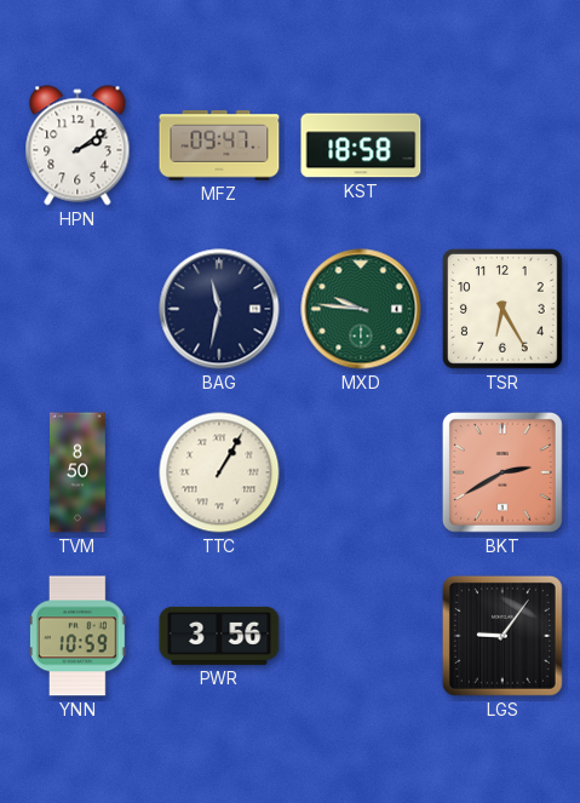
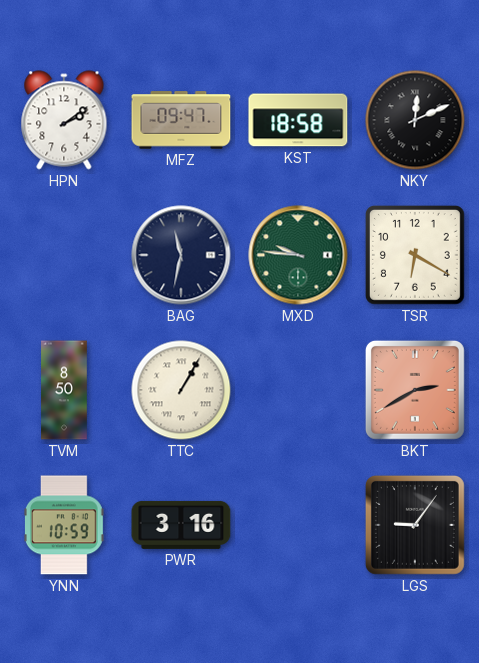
NKY: none -> 12:11 (415, 120)
TSR: 6:25 -> 6:20 (416, 256)
PWR: 3:56 -> 3:16 (181, 525)
